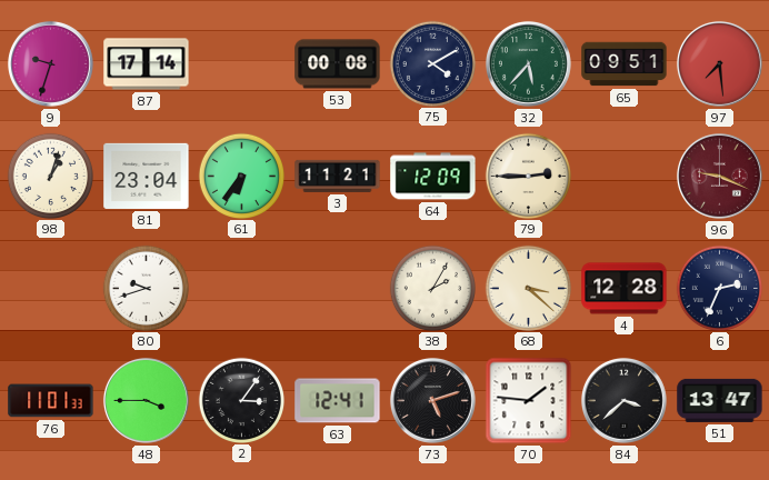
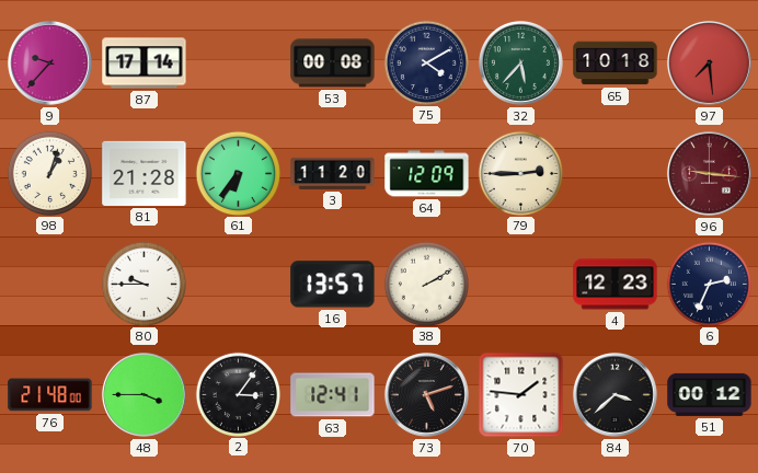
9: 9:33 -> 9:37 (49, 62)
65: 09:51 -> 10:18 (616, 64)
81: 23:04 -> 21:28 (145, 173)
3: 11:21 -> 11:20 (333, 173)
96: 9:19 -> 9:16 (709, 173)
80: 9:42 -> 9:45 (143, 284)
16: none -> 13:57 (333, 285)
38: 2:05 -> 2:10 (426, 284)
68: 3:22 -> none (528, 288)
4: 12:28 -> 12:23 (616, 285)
76: 11:01 -> 21:48 (50, 395)
51: 13:47 -> 00:12 (710, 394)
